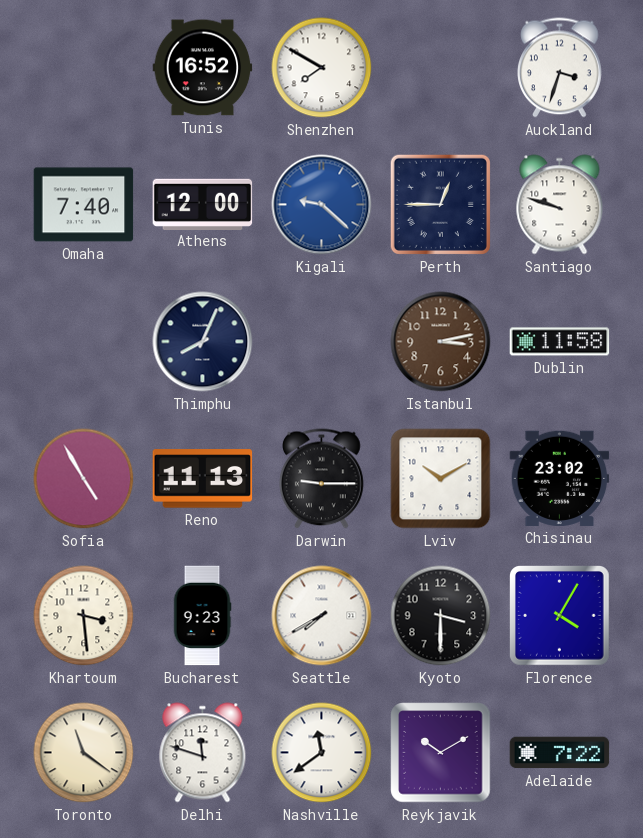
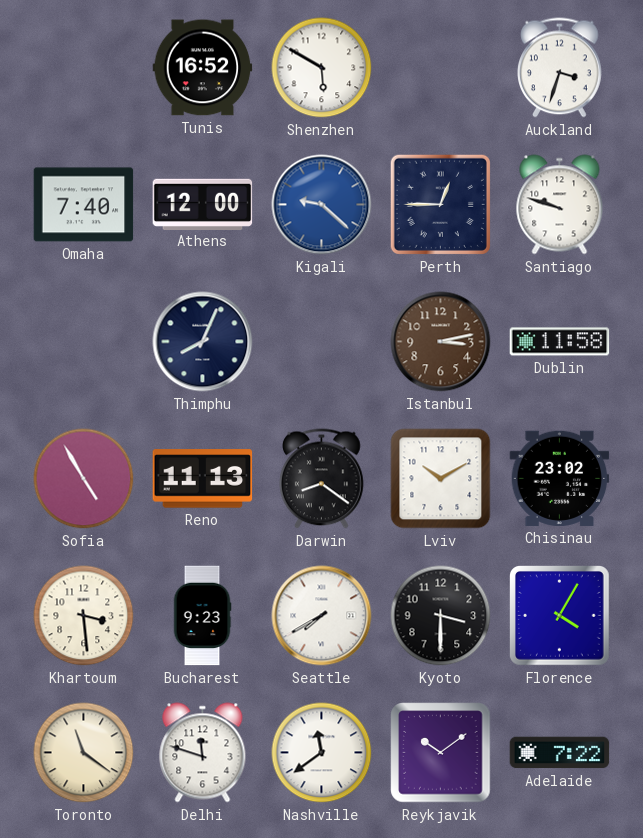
Shenzhen: 7:50 -> 5:50 (322, 68)
Darwin: 9:15 -> 8:21 (322, 479)
Reykjavik: 10:10 -> 10:09 (441, 753)
